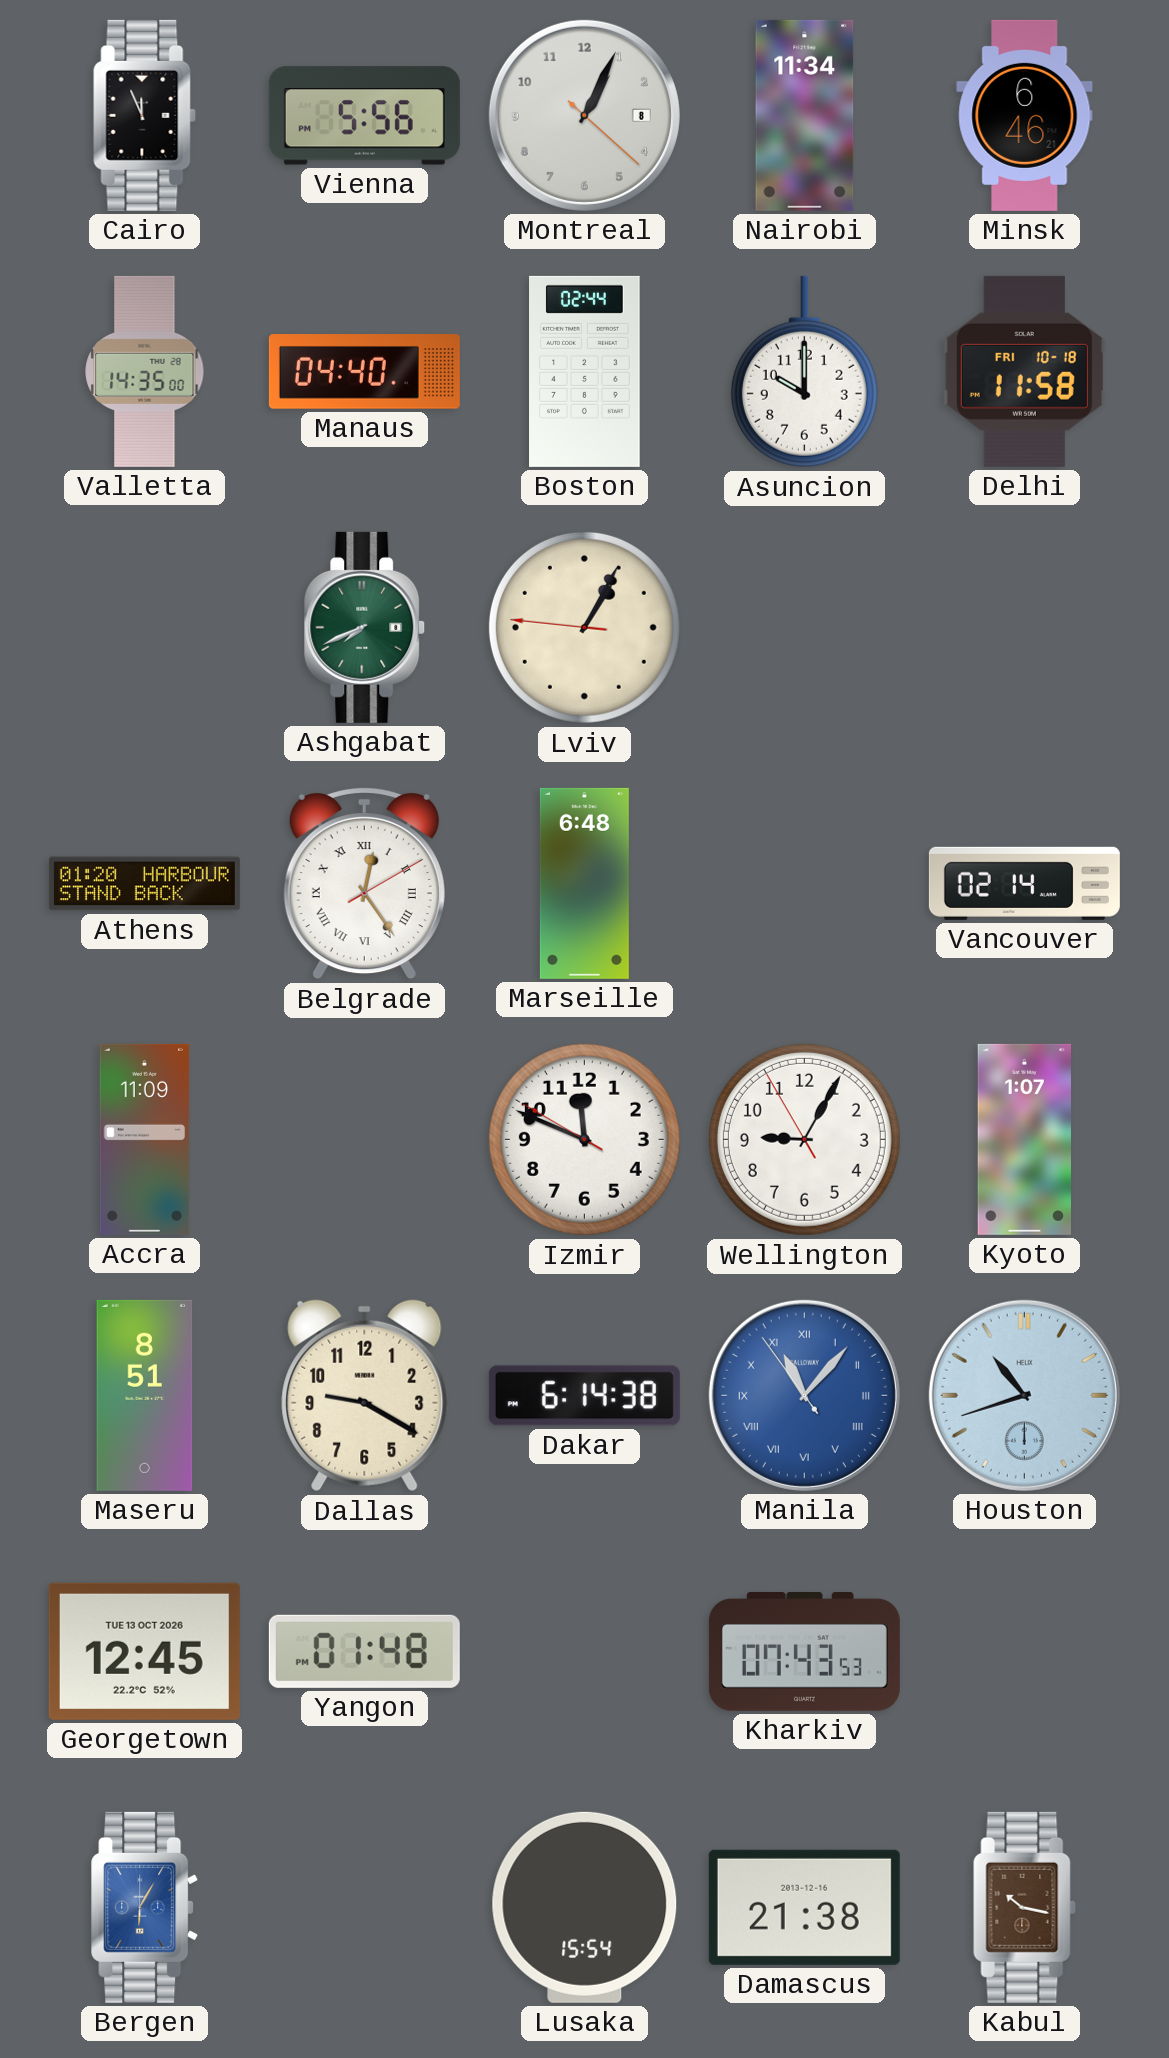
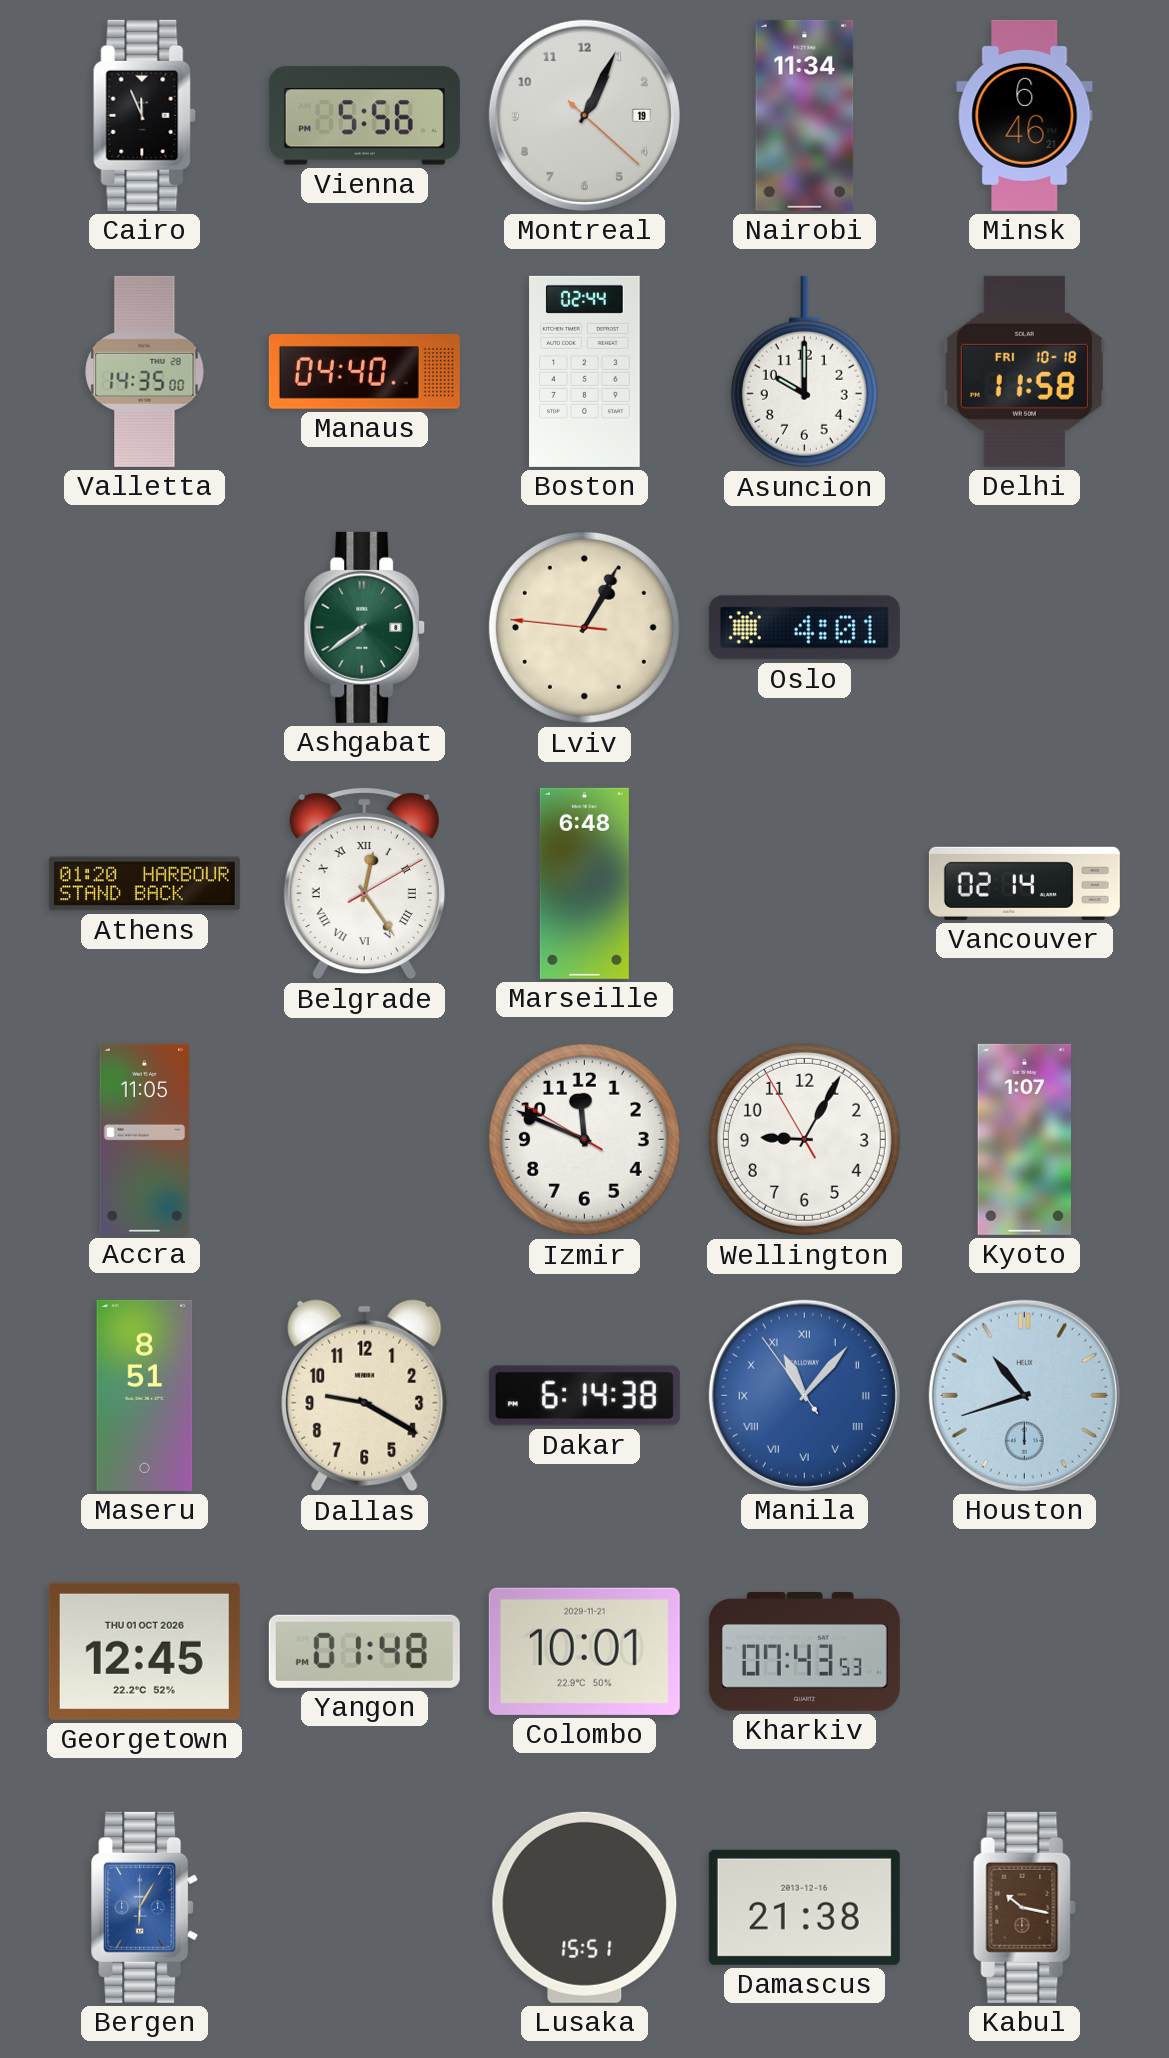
Montreal date: 8 -> 19 (584, 115)
Ashgabat: 7:41 -> 7:39 (365, 627)
Oslo: none -> 4:01 (804, 628)
Accra: 11:09 -> 11:05 (145, 1139)
Georgetown date: TUE 13 OCT 2026 -> THU 01 OCT 2026 (144, 1651)
Colombo: none -> 10:01 (584, 1651)
Lusaka: 15:54 -> 15:51 (585, 1907)
